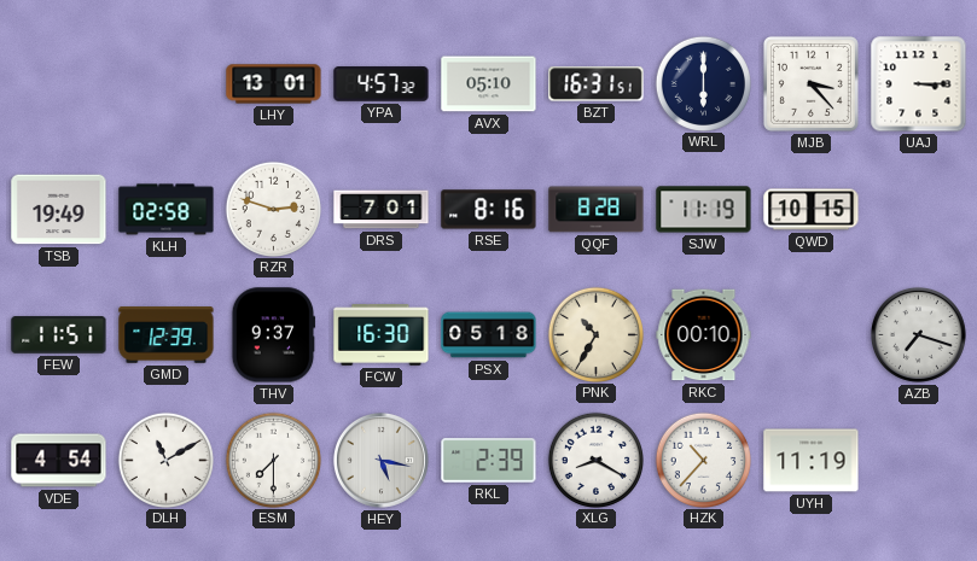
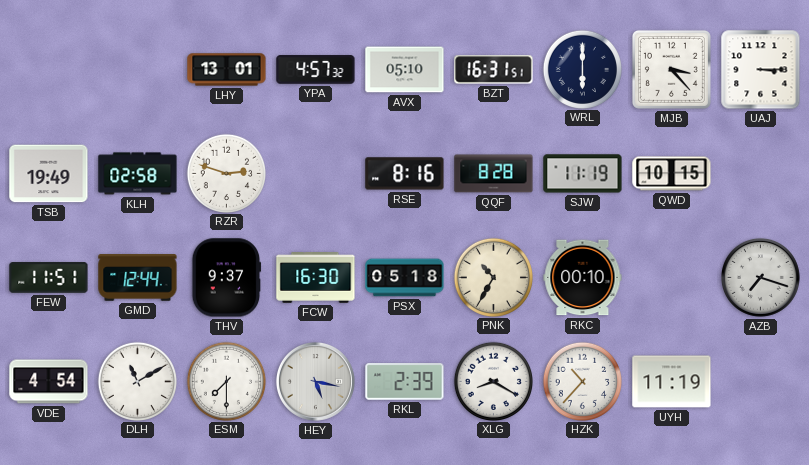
DRS: 7:01 -> none (382, 210)
GMD: 12:39 -> 12:44 (138, 278)
